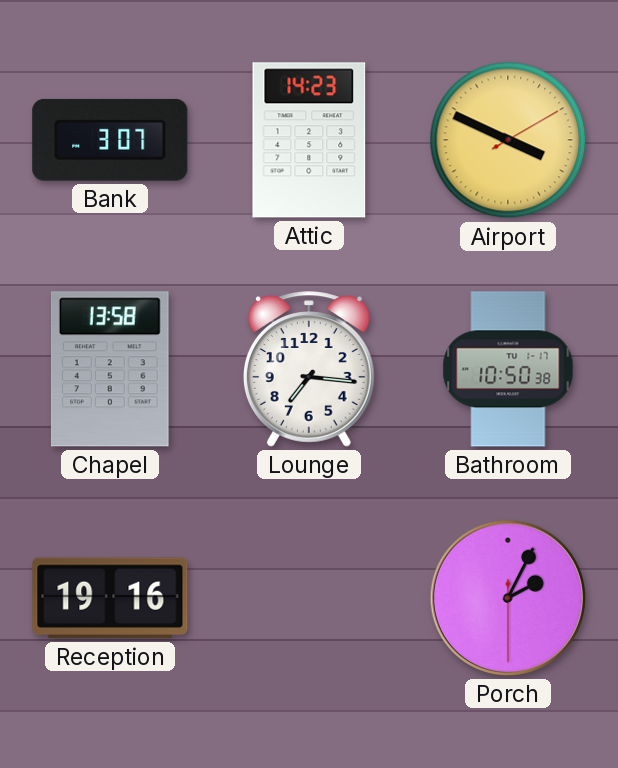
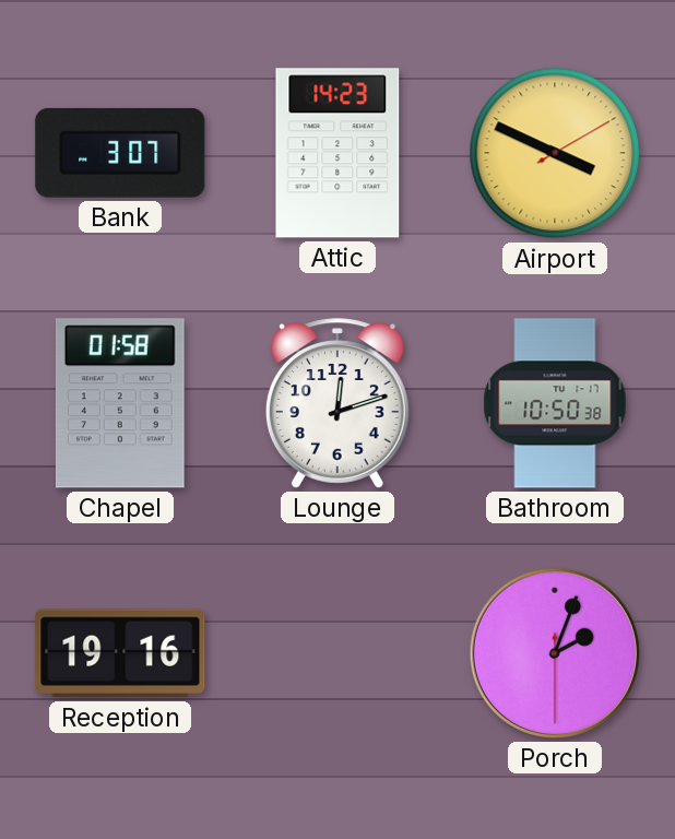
Chapel: 13:58 -> 01:58 (120, 403)
Lounge: 7:16 -> 12:12 (337, 403)
Porch: 2:04 -> 2:03 (555, 653)
